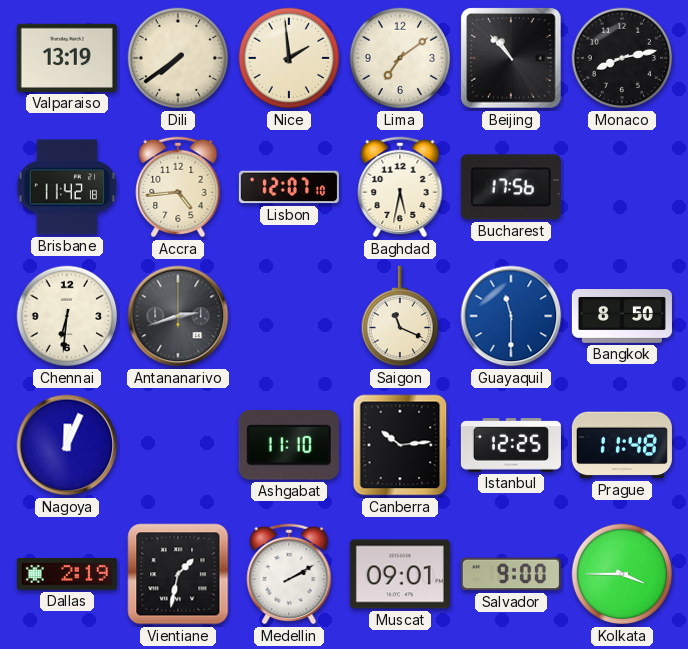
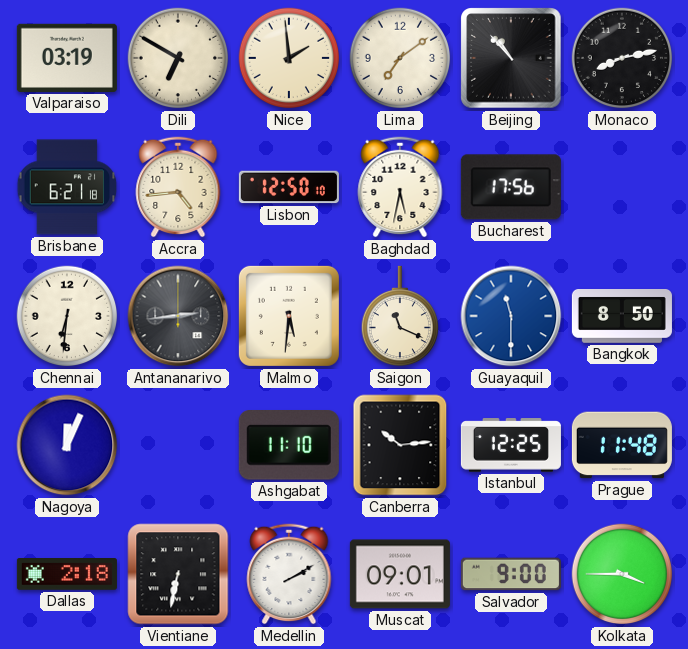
Valparaiso: 13:19 -> 03:19 (67, 58)
Dili: 7:39 -> 6:50 (178, 58)
Brisbane: 11:42 -> 6:21 (67, 187)
Lisbon: 12:07 -> 12:50 (289, 187)
Antananarivo: 2:42 -> 2:44 (178, 316)
Malmo: none -> 5:31 (289, 316)
Dallas: 2:19 -> 2:18 (67, 574)
Vientiane: 1:32 -> 6:32 (178, 574)
